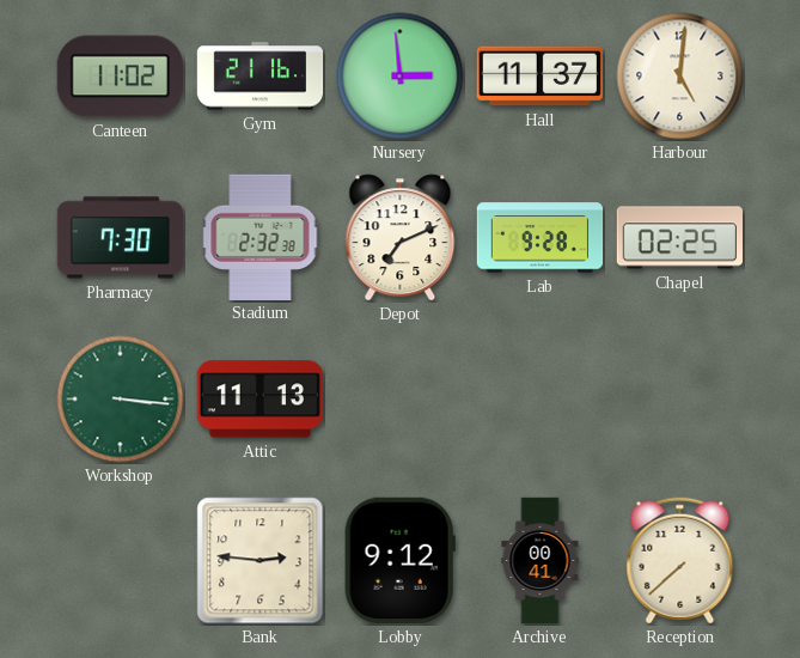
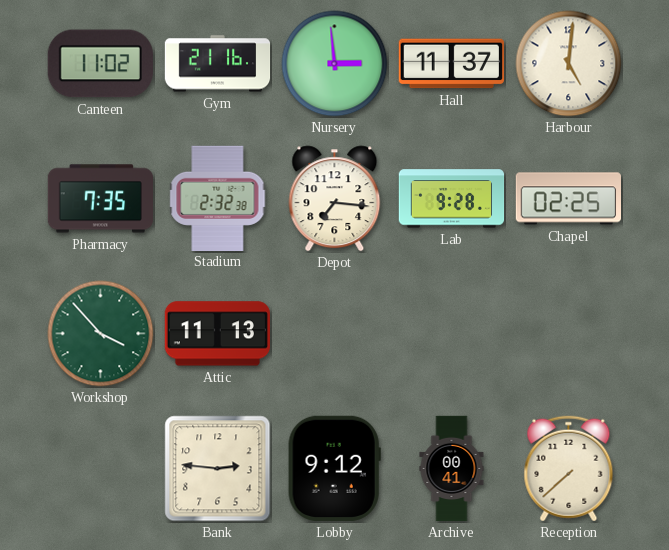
Pharmacy: 7:30 -> 7:35 (100, 199)
Depot: 7:11 -> 7:16 (335, 199)
Workshop: 3:16 -> 3:53 (101, 334)
